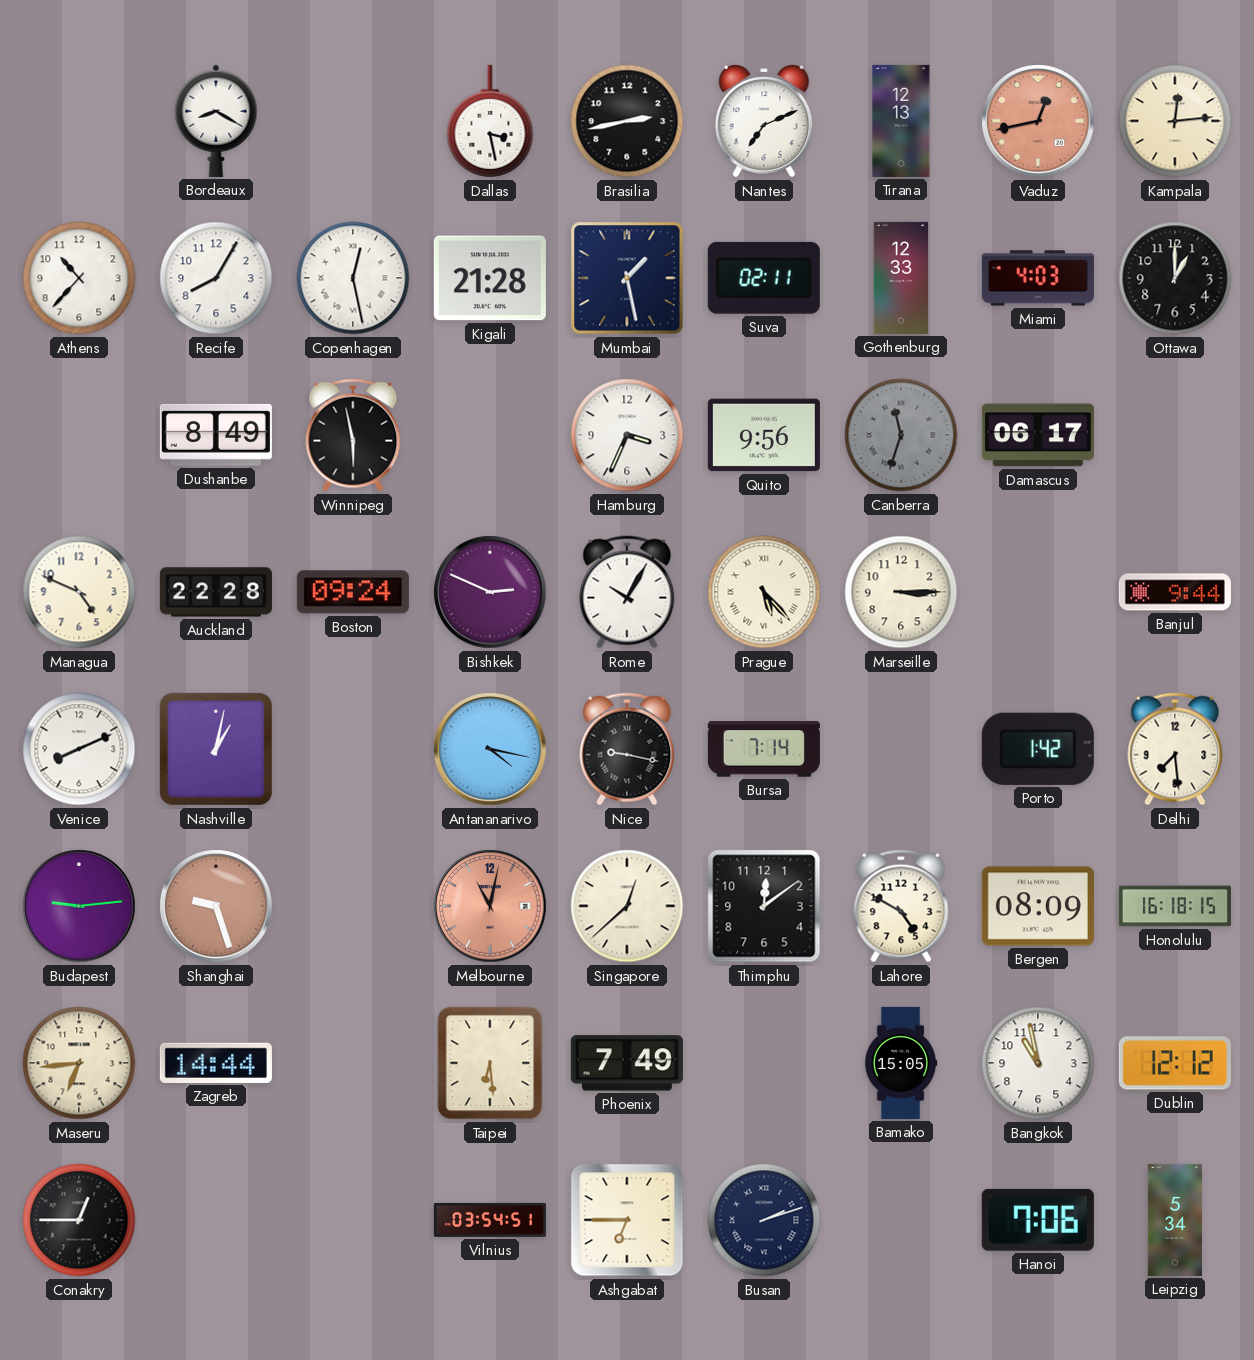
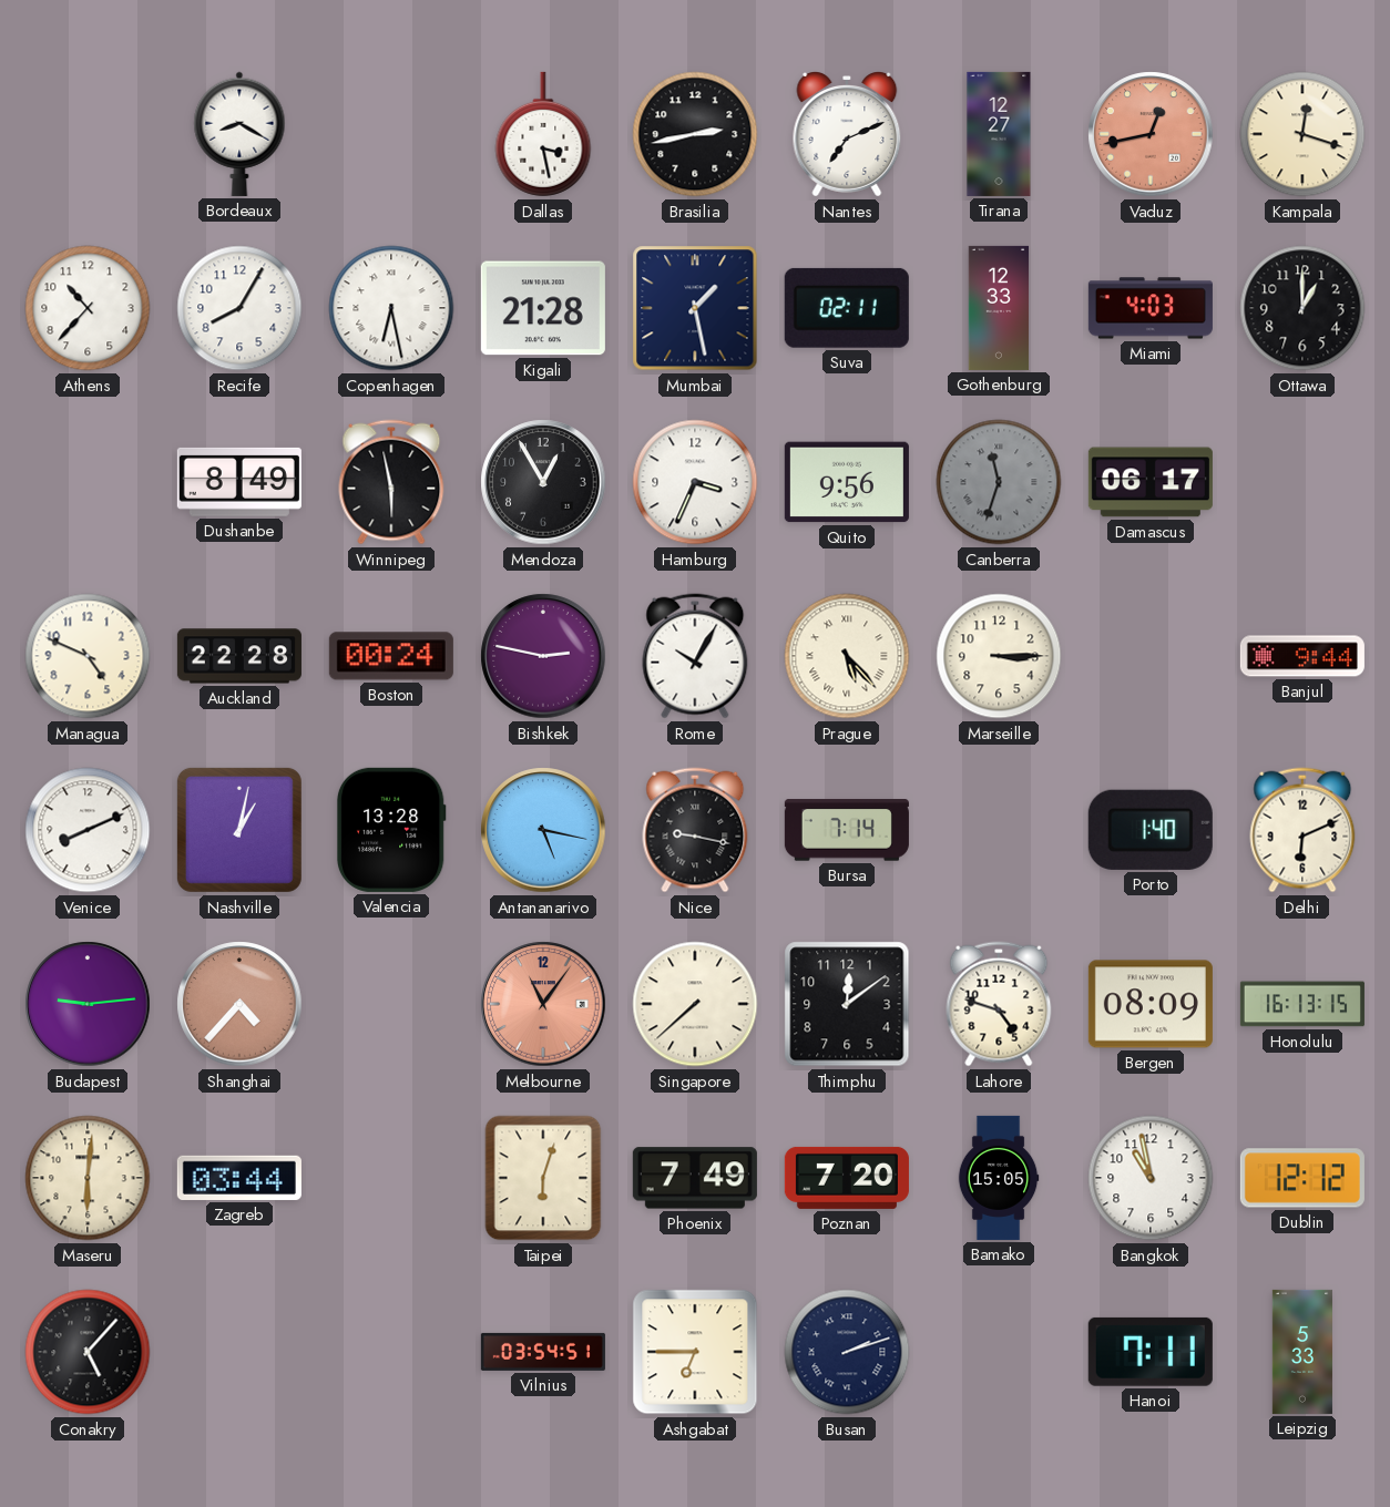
Tirana: 12:13 -> 12:27 (999, 134)
Kampala: 12:14 -> 12:18 (1302, 134)
Copenhagen: 12:28 -> 6:28 (391, 308)
Mendoza: none -> 12:55 (543, 482)
Boston: 09:24 -> 00:24 (391, 656)
Bishkek: 2:49 -> 2:47 (543, 656)
Valencia: none -> 13:28 (391, 830)
Antananarivo: 4:17 -> 5:17 (543, 830)
Porto: 1:42 -> 1:40 (1151, 830)
Delhi: 7:29 -> 6:11 (1302, 830)
Shanghai: 9:27 -> 4:37 (239, 1004)
Melbourne: 11:02 -> 11:06 (543, 1004)
Singapore: 12:38 -> 7:38 (695, 1004)
Lahore: 4:50 -> 4:48 (999, 1004)
Honolulu: 16:18 -> 16:13 (1302, 1004)
Maseru: 6:44 -> 6:01 (88, 1178)
Zagreb: 14:44 -> 03:44 (239, 1178)
Taipei: 6:29 -> 6:03 (543, 1178)
Poznan: none -> 7:20 (847, 1178)
Conakry: 12:45 -> 5:07 (88, 1352)
Hanoi: 7:06 -> 7:11 (1151, 1352)
Leipzig: 5:34 -> 5:33 (1302, 1352)
